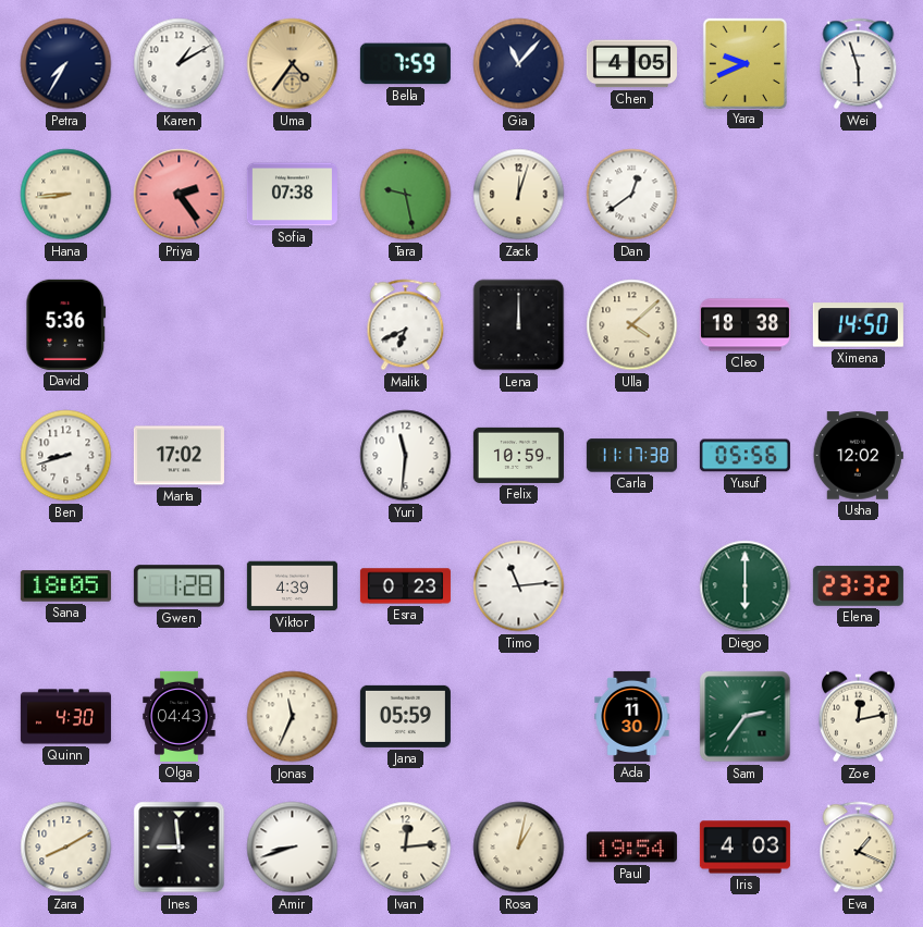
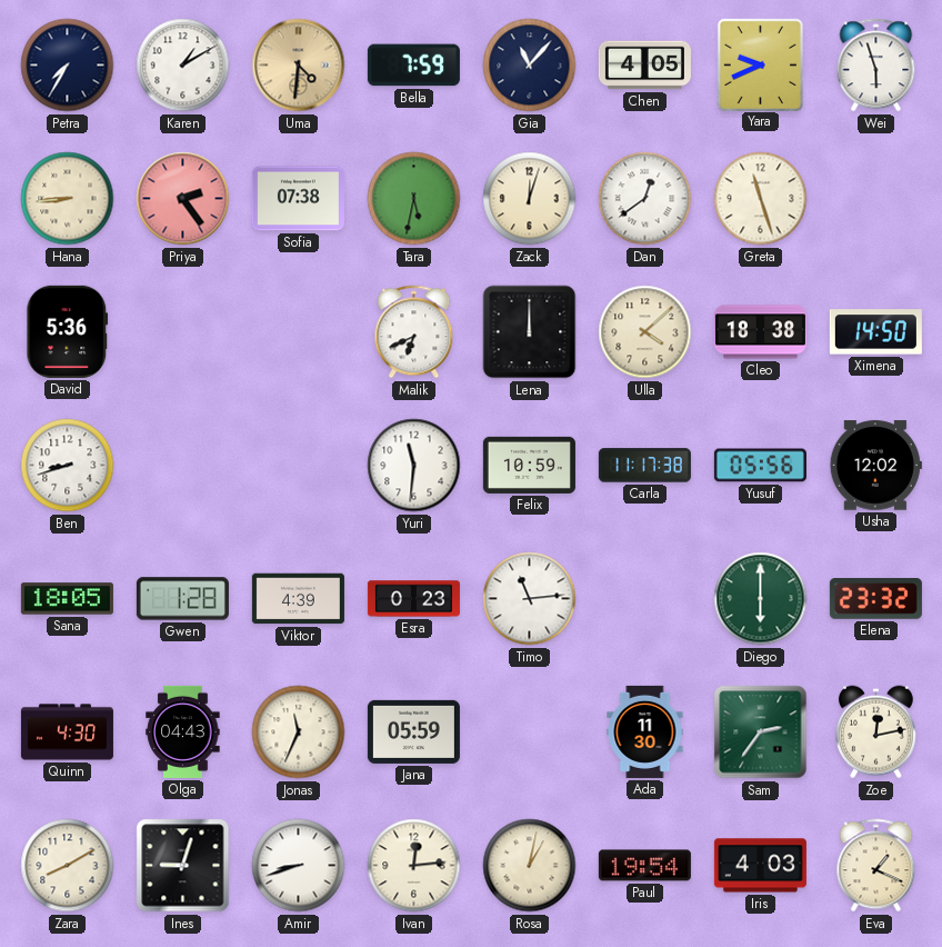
Uma: 4:36 -> 4:31 (299, 66)
Tara: 9:28 -> 5:32 (414, 199)
Greta: none -> 11:27 (761, 199)
Marta: 17:02 -> none (179, 456)
Ines: 8:59 -> 9:03 (183, 866)
